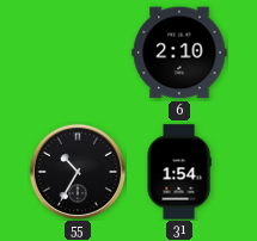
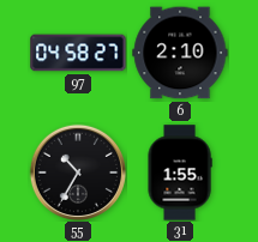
97: none -> 04:58 (78, 53)
31: 1:54 -> 1:55 (180, 173)
